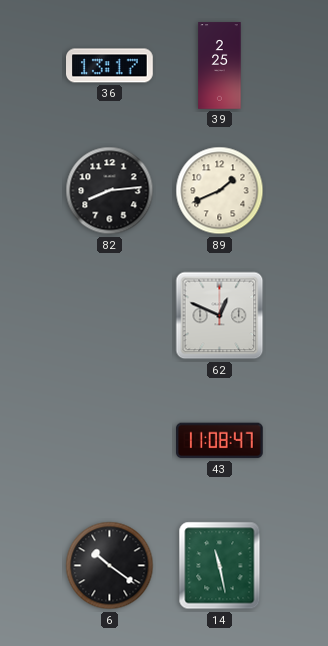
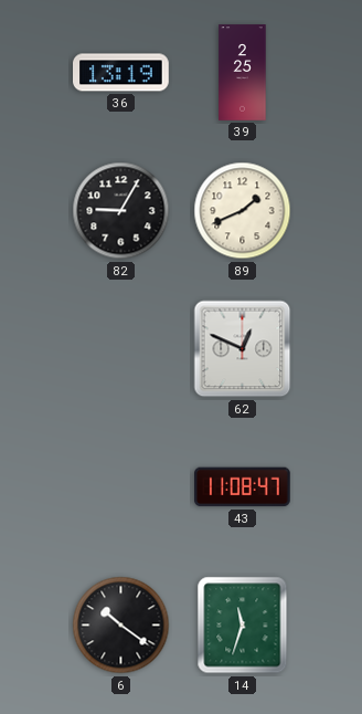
36: 13:17 -> 13:19 (121, 73)
82: 8:14 -> 9:05 (121, 211)
14: 11:28 -> 11:33 (243, 626)
